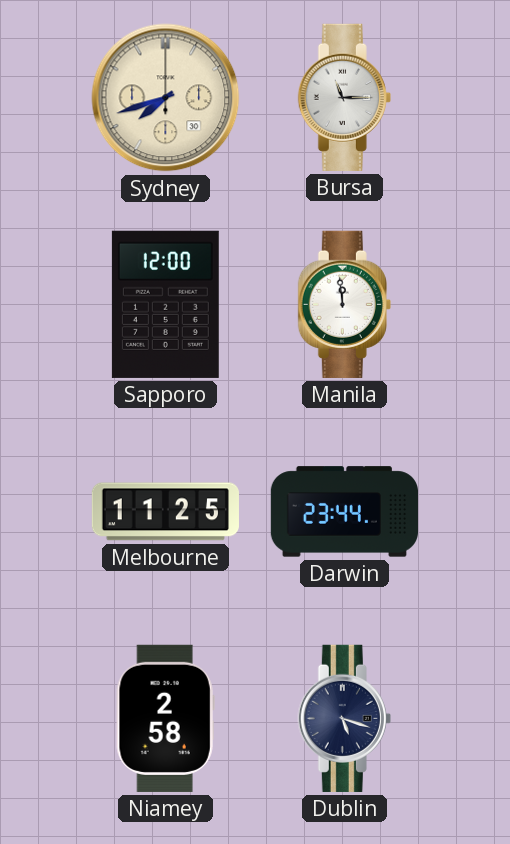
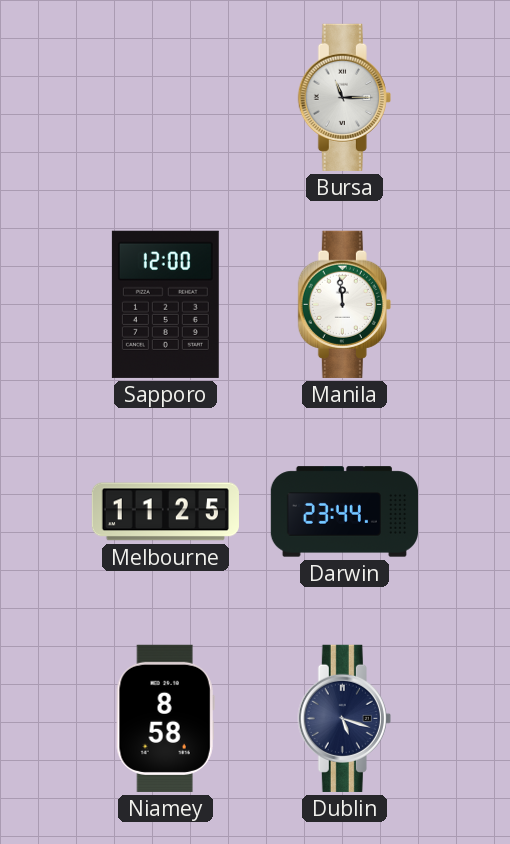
Sydney: 7:42 -> none (166, 98)
Niamey: 2:58 -> 8:58 (165, 718)
